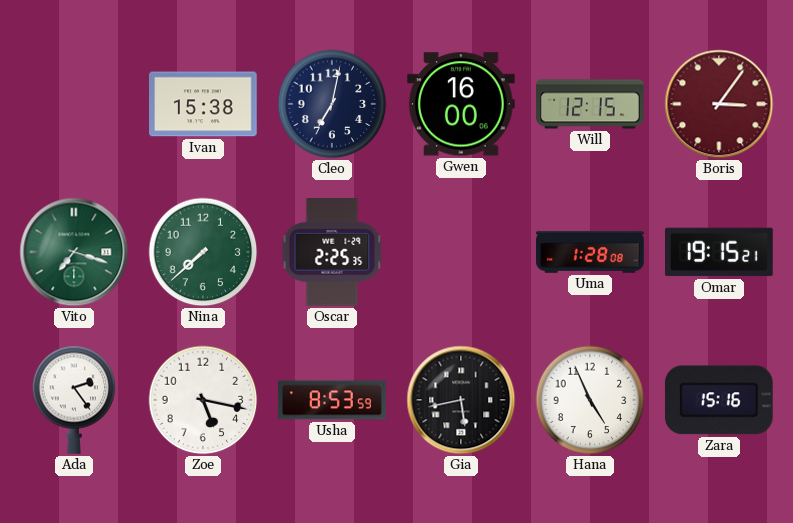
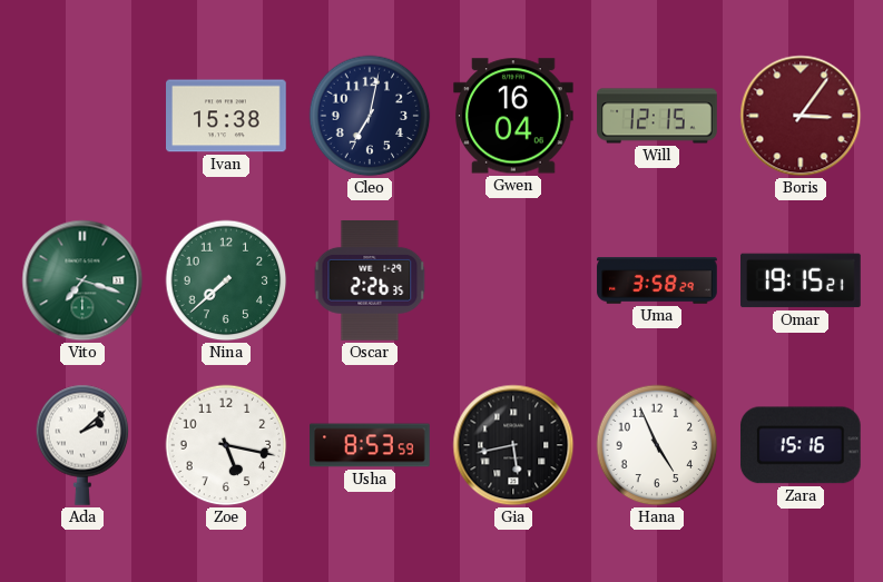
Gwen: 16:00 -> 16:04 (514, 116)
Oscar: 2:25 -> 2:26 (370, 282)
Uma: 1:28 -> 3:58 (657, 280)
Ada: 2:24 -> 2:08 (82, 445)
